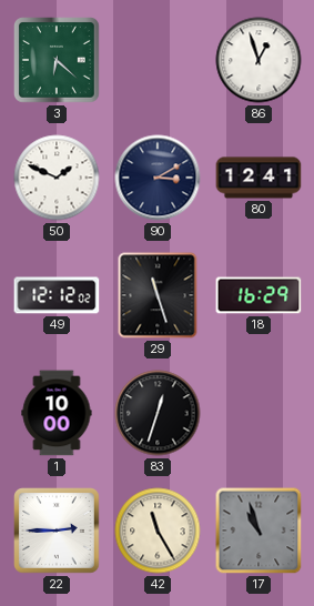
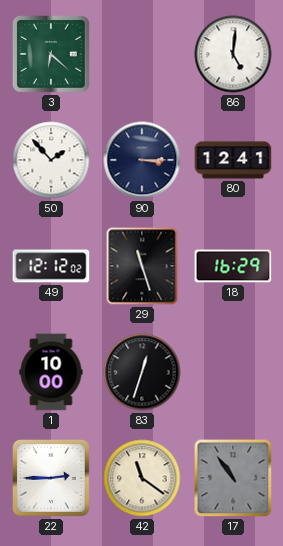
86: 12:57 -> 5:01 (233, 54)
50: 1:49 -> 1:53 (51, 160)
90: 3:10 -> 3:15 (142, 160)
42: 11:25 -> 11:21 (142, 478)
17: 10:57 -> 10:54 (233, 478)
